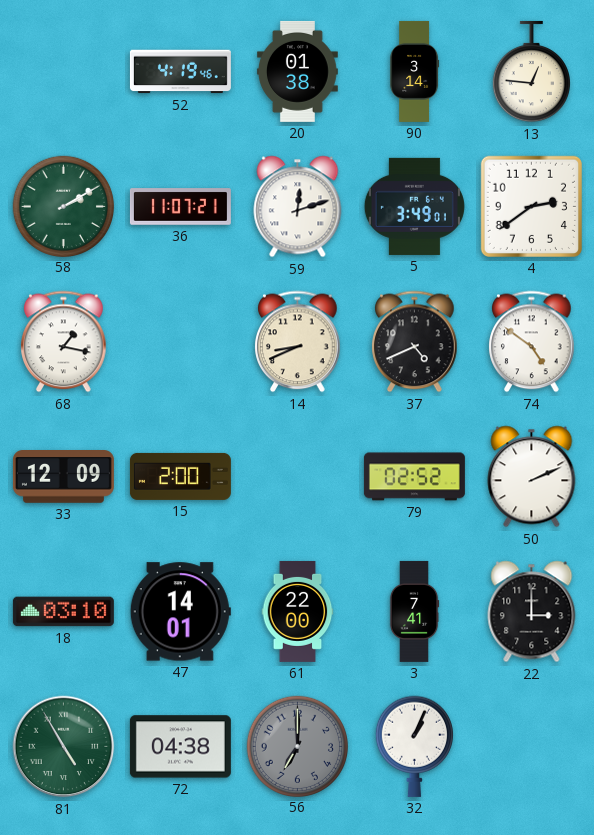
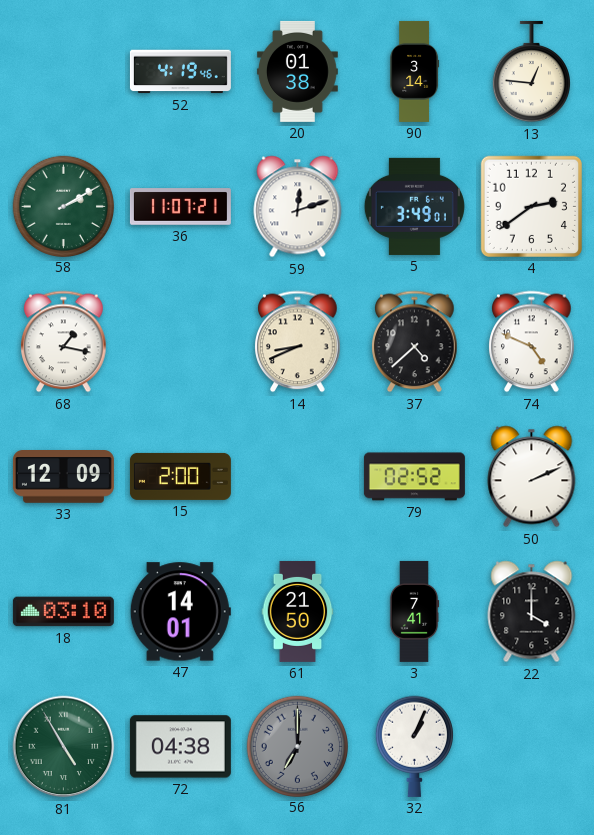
37: 4:41 -> 4:38 (415, 342)
74: 4:51 -> 4:49 (532, 342)
61: 22:00 -> 21:50 (298, 611)
22: 3:00 -> 4:00 (532, 612)
